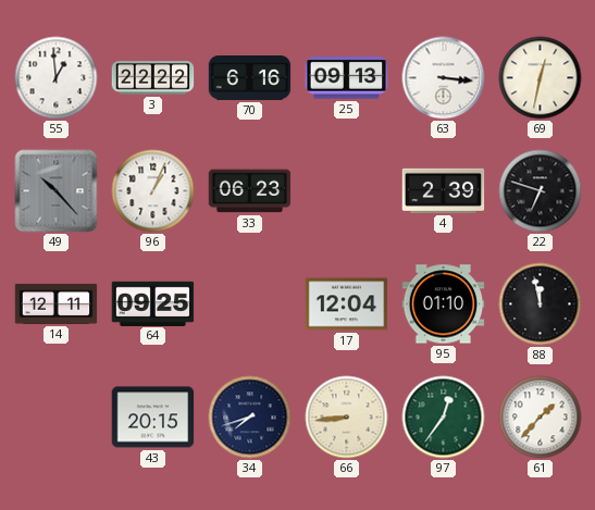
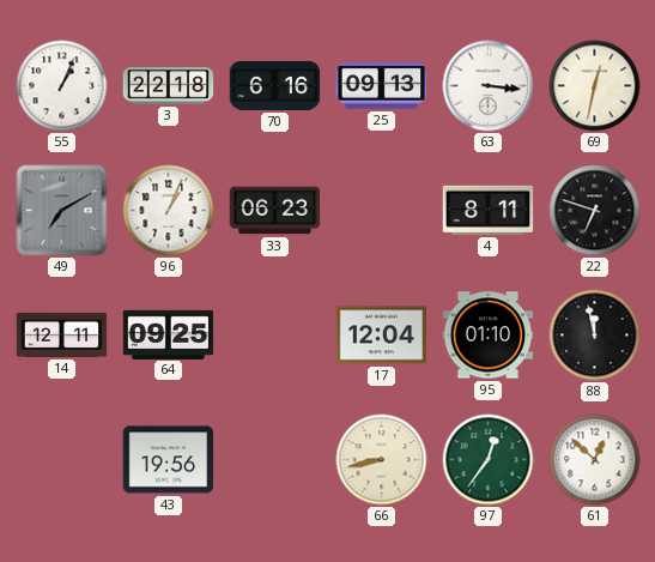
55: 12:59 -> 1:04 (62, 86)
3: 22:22 -> 22:18 (169, 86)
49: 10:23 -> 7:10 (62, 211)
4: 2:39 -> 8:11 (489, 210)
43: 20:15 -> 19:56 (169, 460)
34: 7:42 -> none (250, 418)
66: 8:44 -> 8:43 (382, 460)
61: 1:37 -> 12:52 (595, 460)
